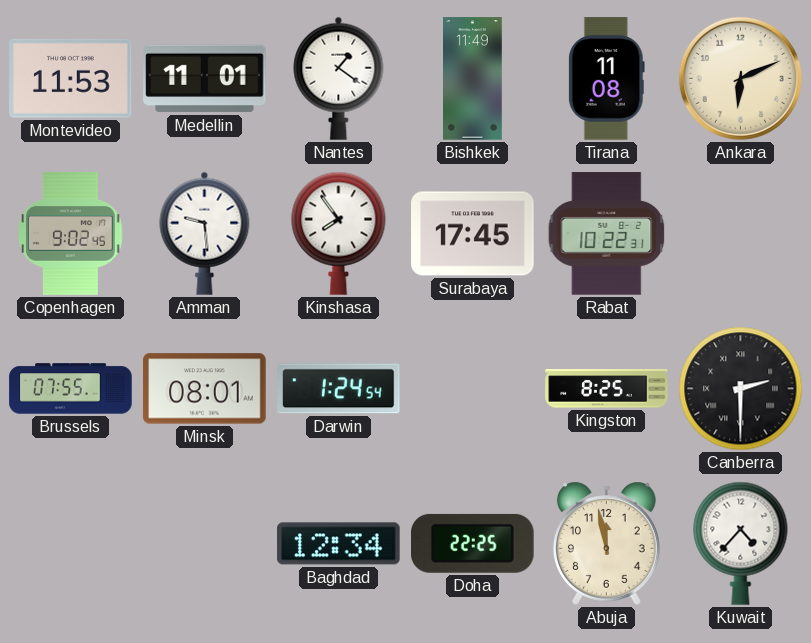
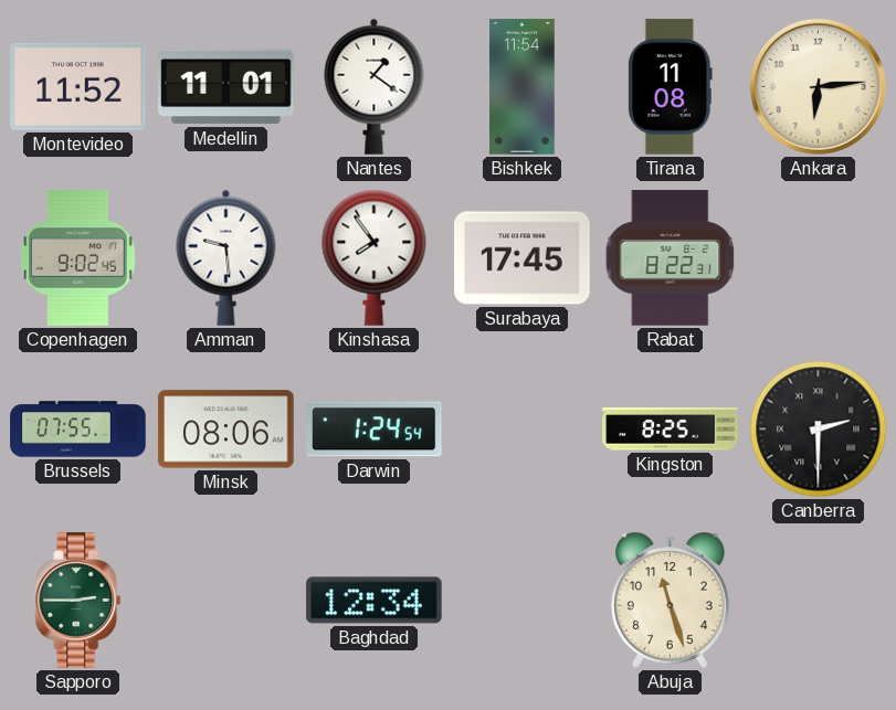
Montevideo: 11:53 -> 11:52 (78, 86)
Bishkek: 11:49 -> 11:54 (523, 87)
Ankara: 6:11 -> 6:14 (818, 86)
Rabat: 10:22 -> 8:22 (671, 258)
Minsk: 08:01 -> 08:06 (226, 430)
Sapporo: none -> 2:45 (78, 601)
Doha: 22:25 -> none (473, 543)
Abuja: 11:58 -> 11:27 (670, 600)
Kuwait: 4:37 -> none (741, 543)
